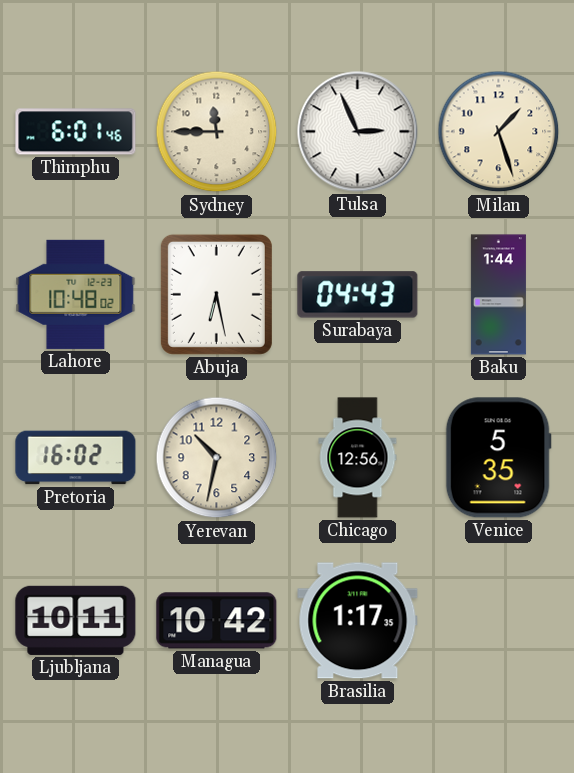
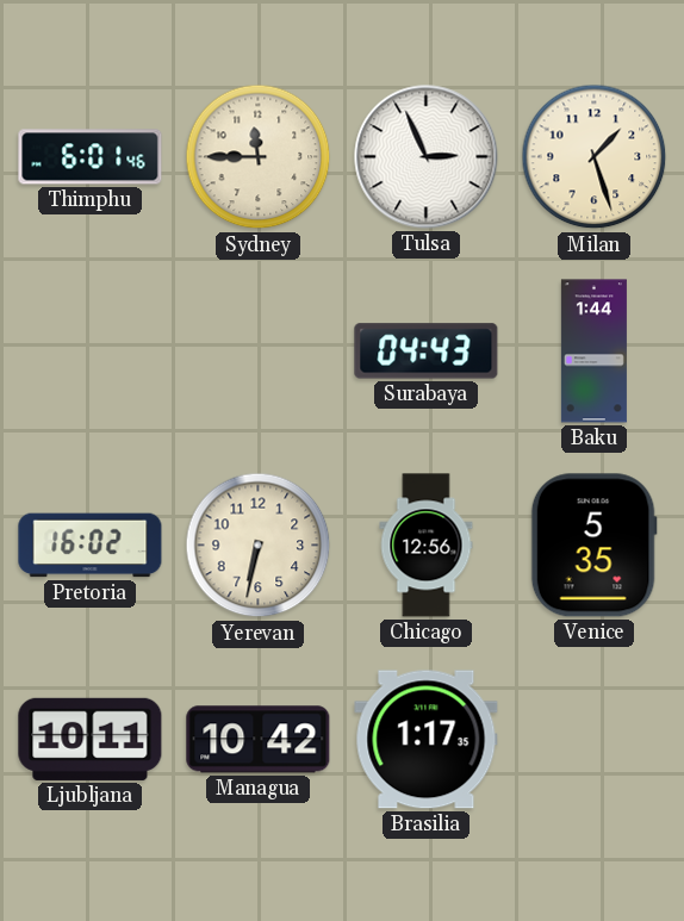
Lahore: 10:48 -> none (76, 294)
Abuja: 6:28 -> none (216, 294)
Yerevan: 10:32 -> 6:32 (259, 546)
